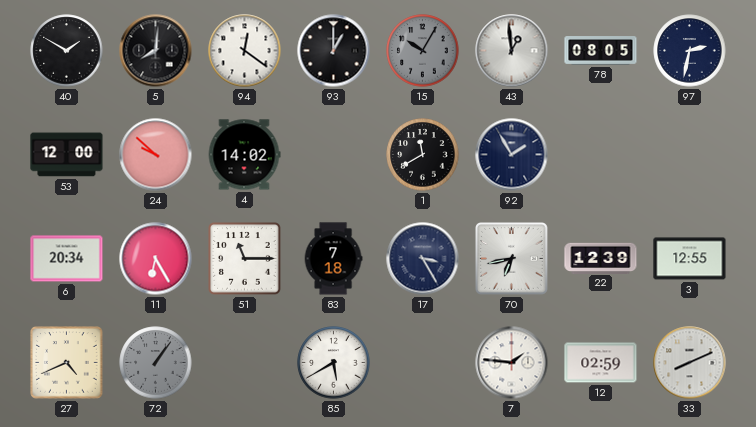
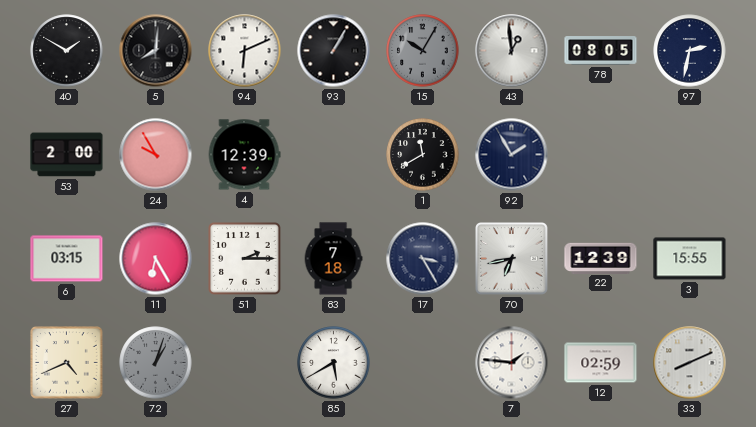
94: 12:21 -> 6:11 (245, 51)
93: 1:00 -> 1:05 (334, 51)
53: 12:00 -> 2:00 (67, 155)
24: 9:52 -> 9:55 (156, 155)
4: 14:02 -> 12:39 (244, 155)
6: 20:34 -> 03:15 (67, 259)
51: 11:15 -> 2:15 (245, 259)
3: 12:55 -> 15:55 (690, 259)
72: 1:06 -> 1:03 (156, 363)
